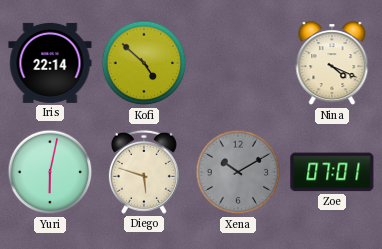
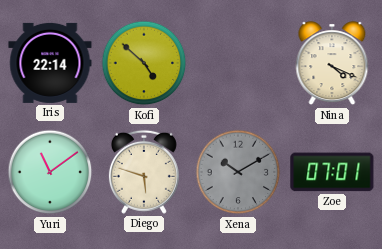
Yuri: 6:02 -> 11:09 (50, 172)
